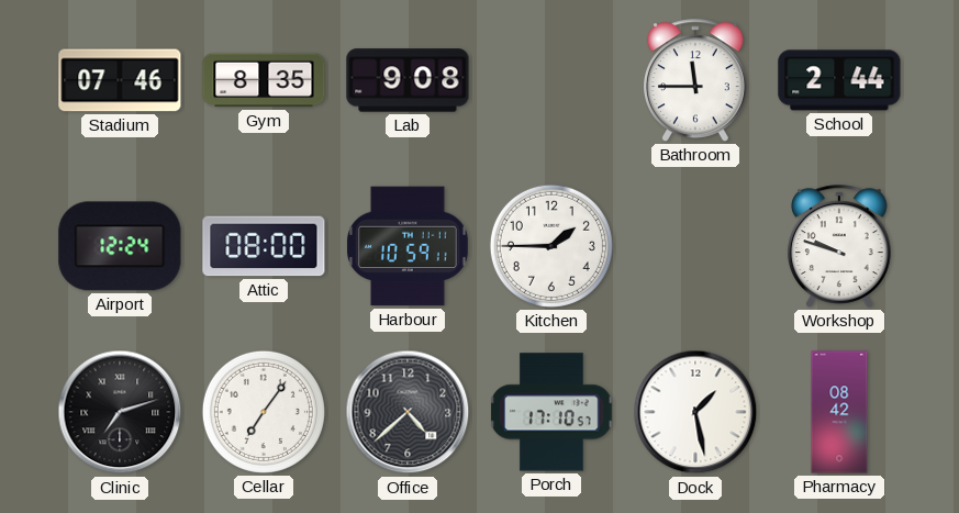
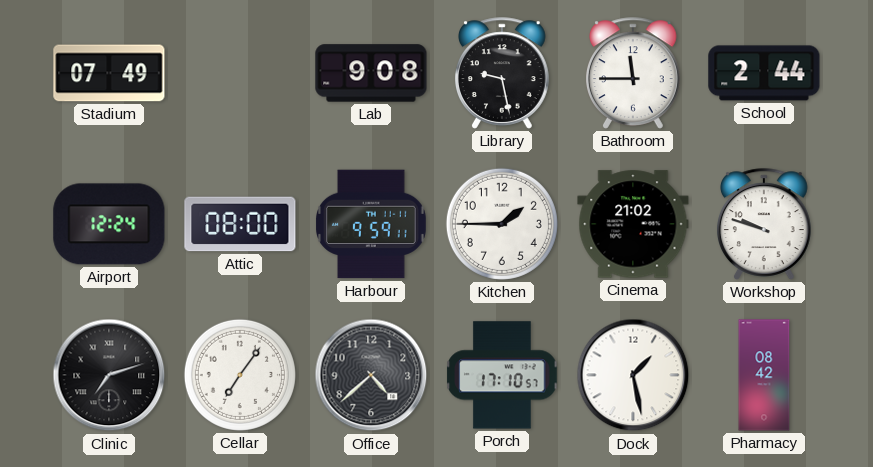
Stadium: 07:46 -> 07:49 (109, 73)
Gym: 8:35 -> none (264, 80)
Library: none -> 9:28 (503, 73)
Harbour: 10:59 -> 9:59 (372, 224)
Cinema: none -> 21:02 (633, 224)
